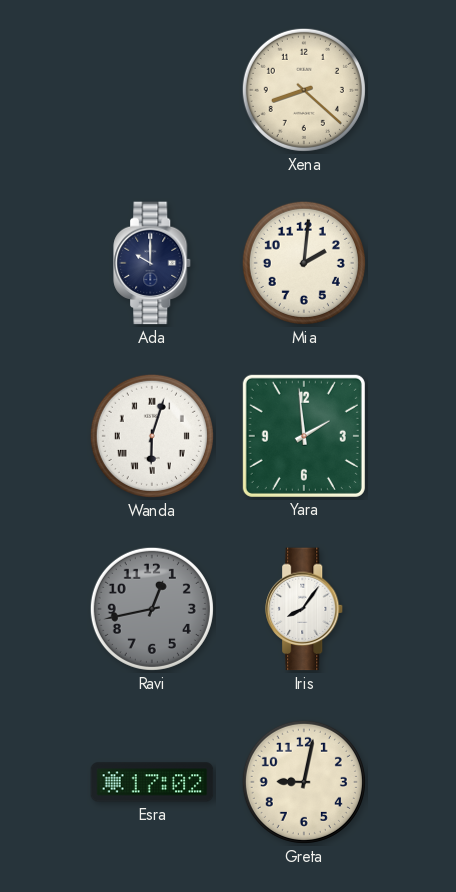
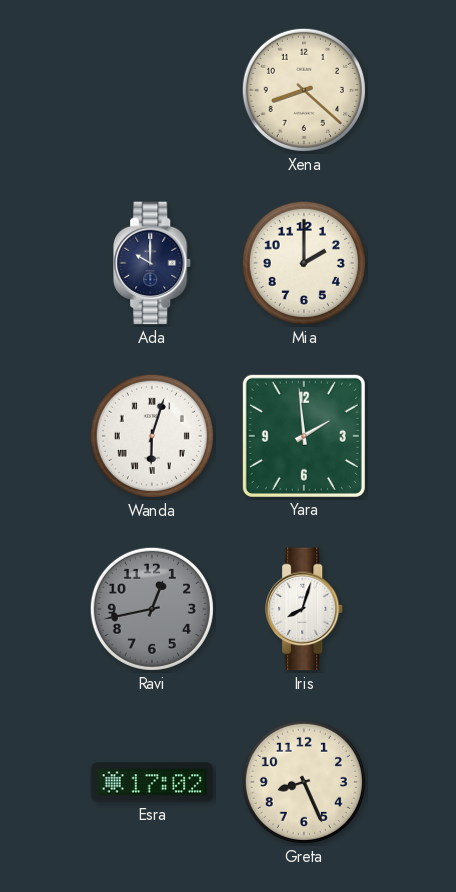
Mia: 2:01 -> 2:00 (304, 263)
Iris: 8:06 -> 8:03 (305, 609)
Greta: 9:02 -> 8:26 (304, 782)
